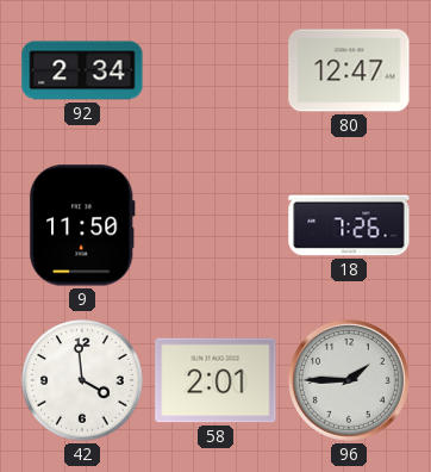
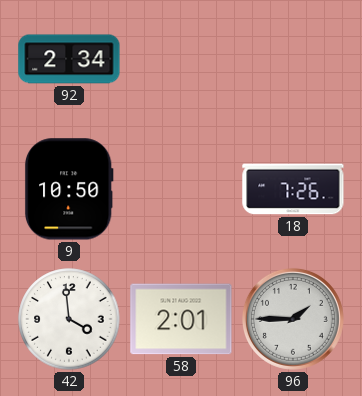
80: 12:47 -> none (349, 70)
9: 11:50 -> 10:50 (69, 189)
